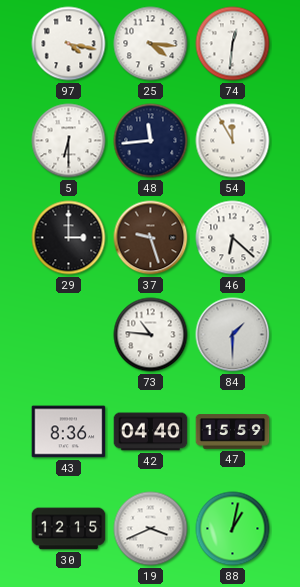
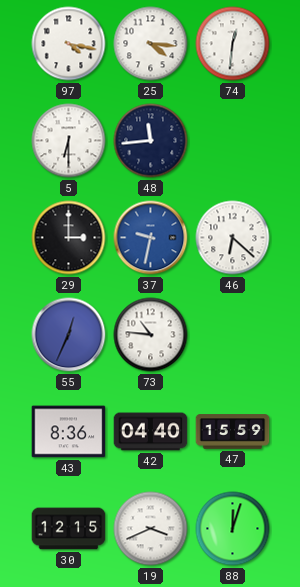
54: 11:55 -> none (233, 141)
37: 9:27 -> 9:32 (151, 238)
37 dial: brown -> blue (151, 238)
55: none -> 12:34 (69, 335)
84: 1:30 -> none (233, 335)
88: 1:02 -> 12:03 (233, 529)
